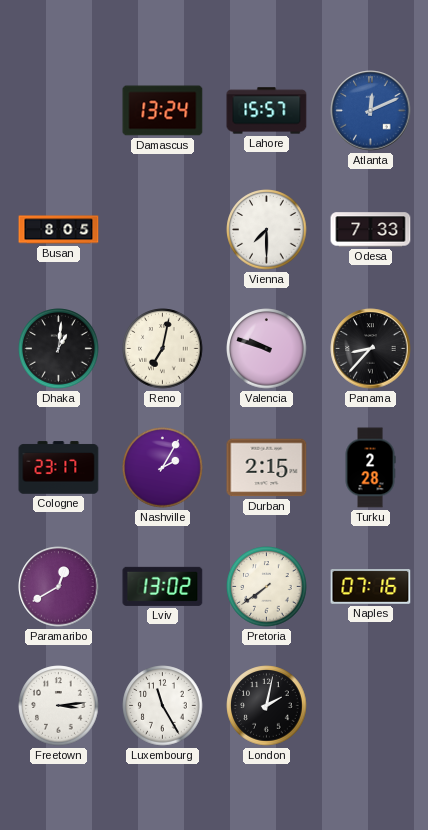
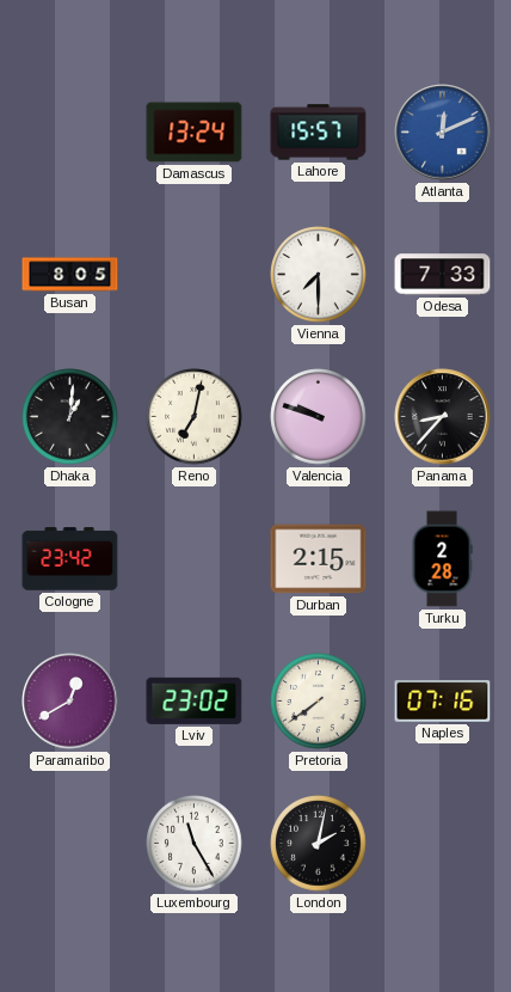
Cologne: 23:17 -> 23:42 (70, 559)
Nashville: 2:05 -> none (163, 468)
Lviv: 13:02 -> 23:02 (195, 700)
Freetown: 3:14 -> none (59, 706)
